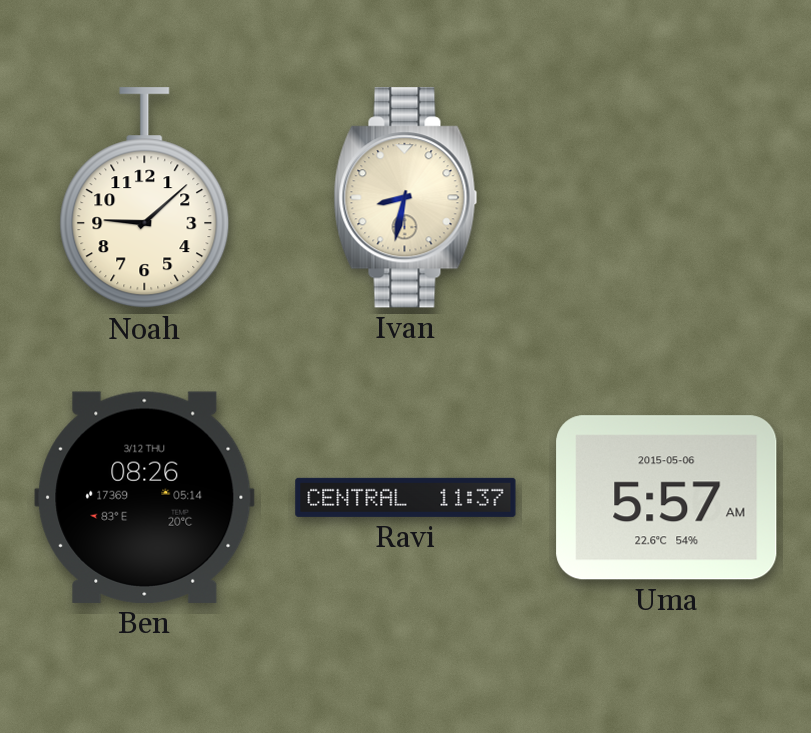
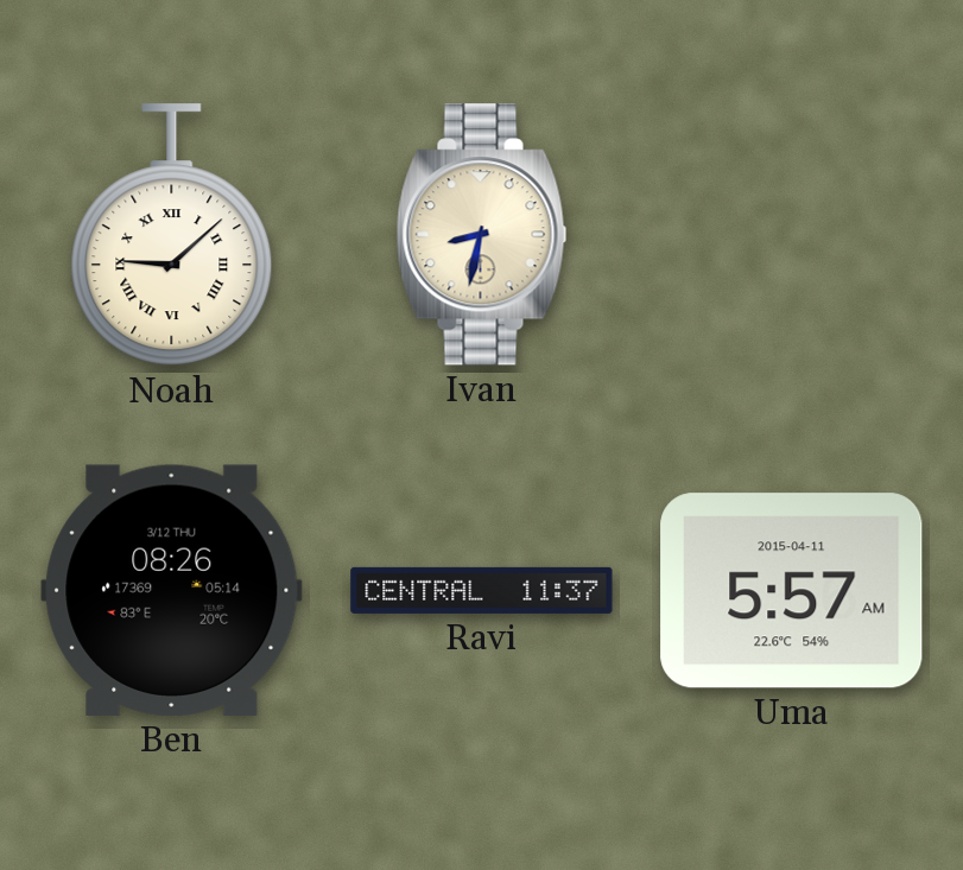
Noah numerals: Arabic -> Roman (172, 235)
Uma date: 2015-05-06 -> 2015-04-11 (792, 591)
